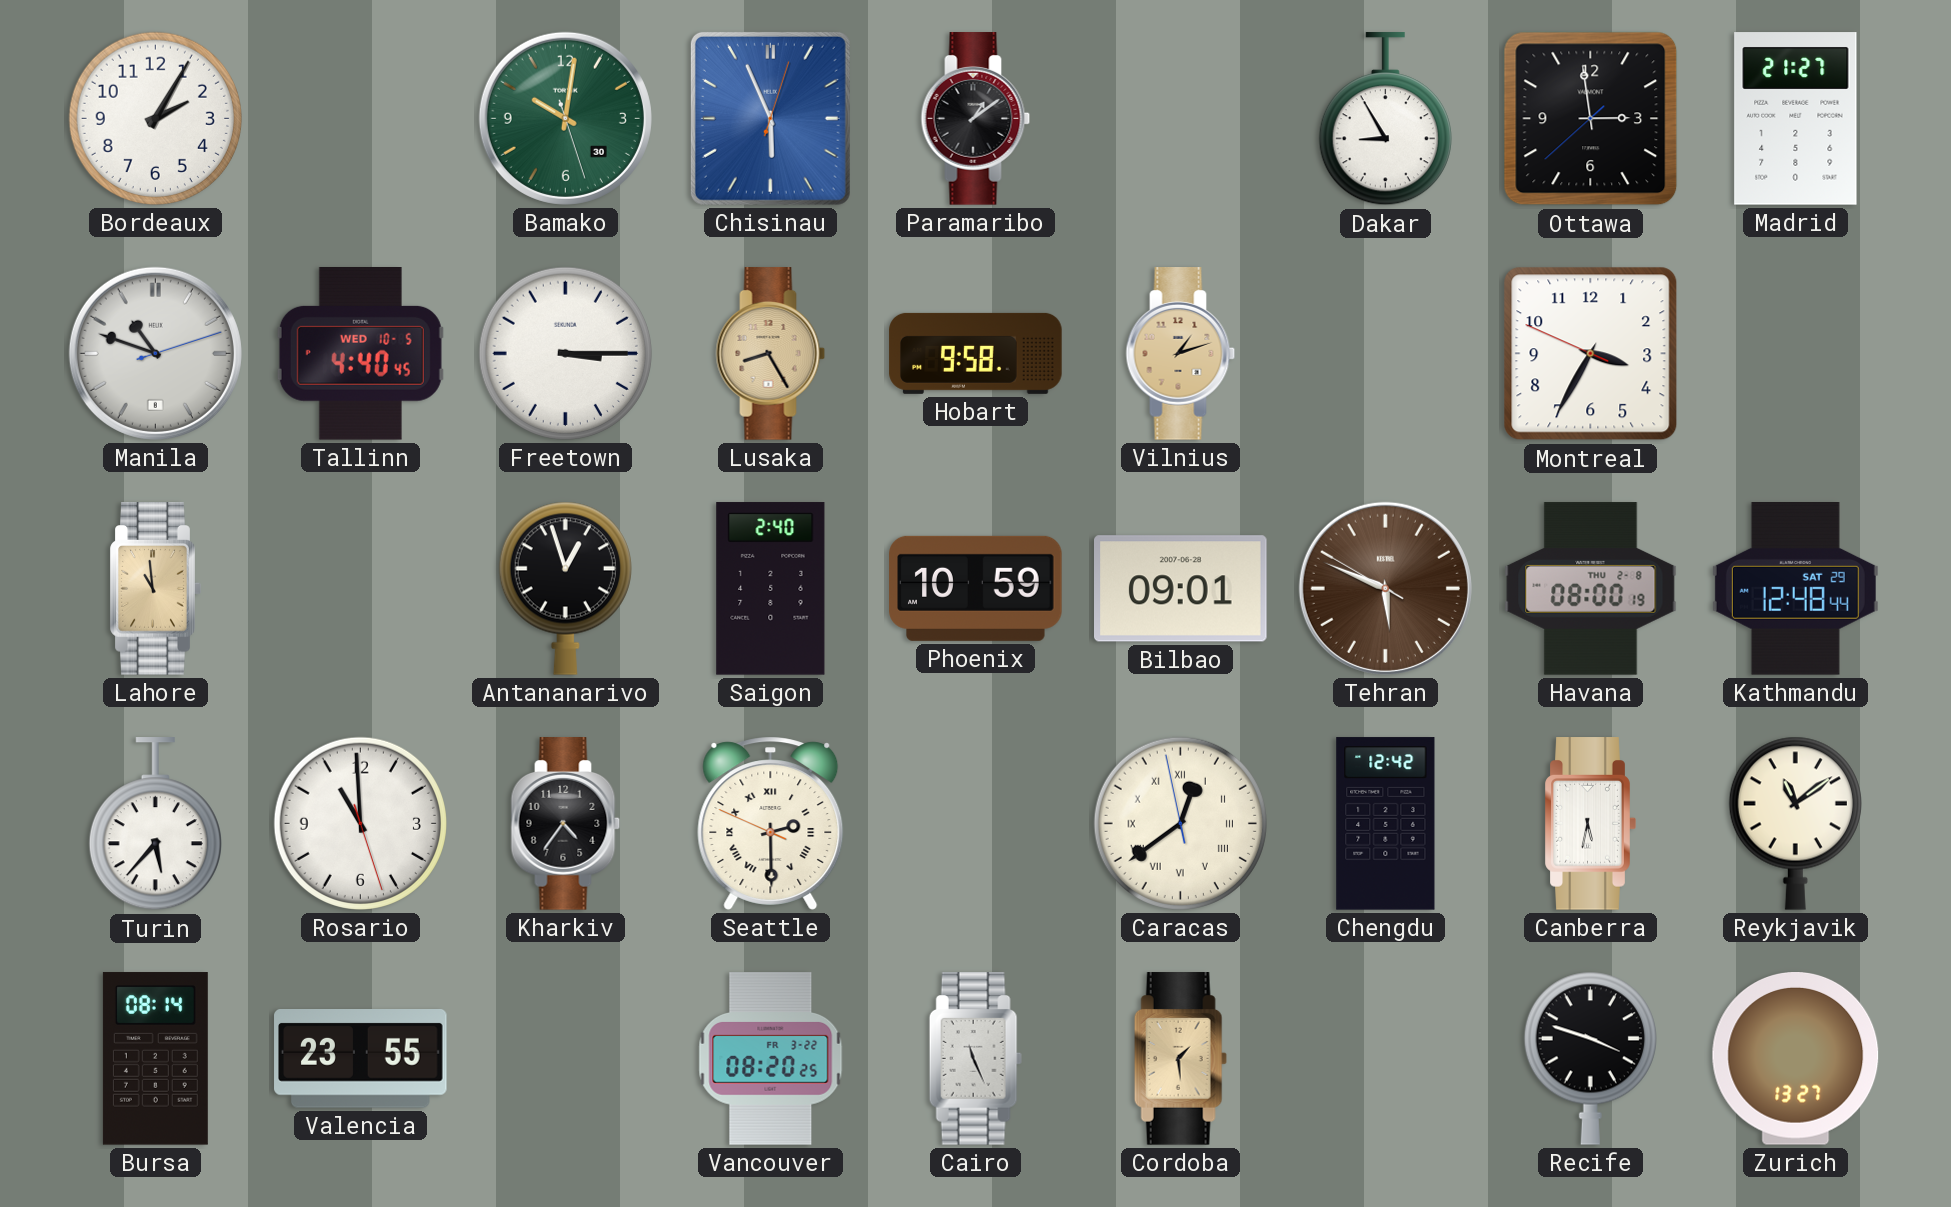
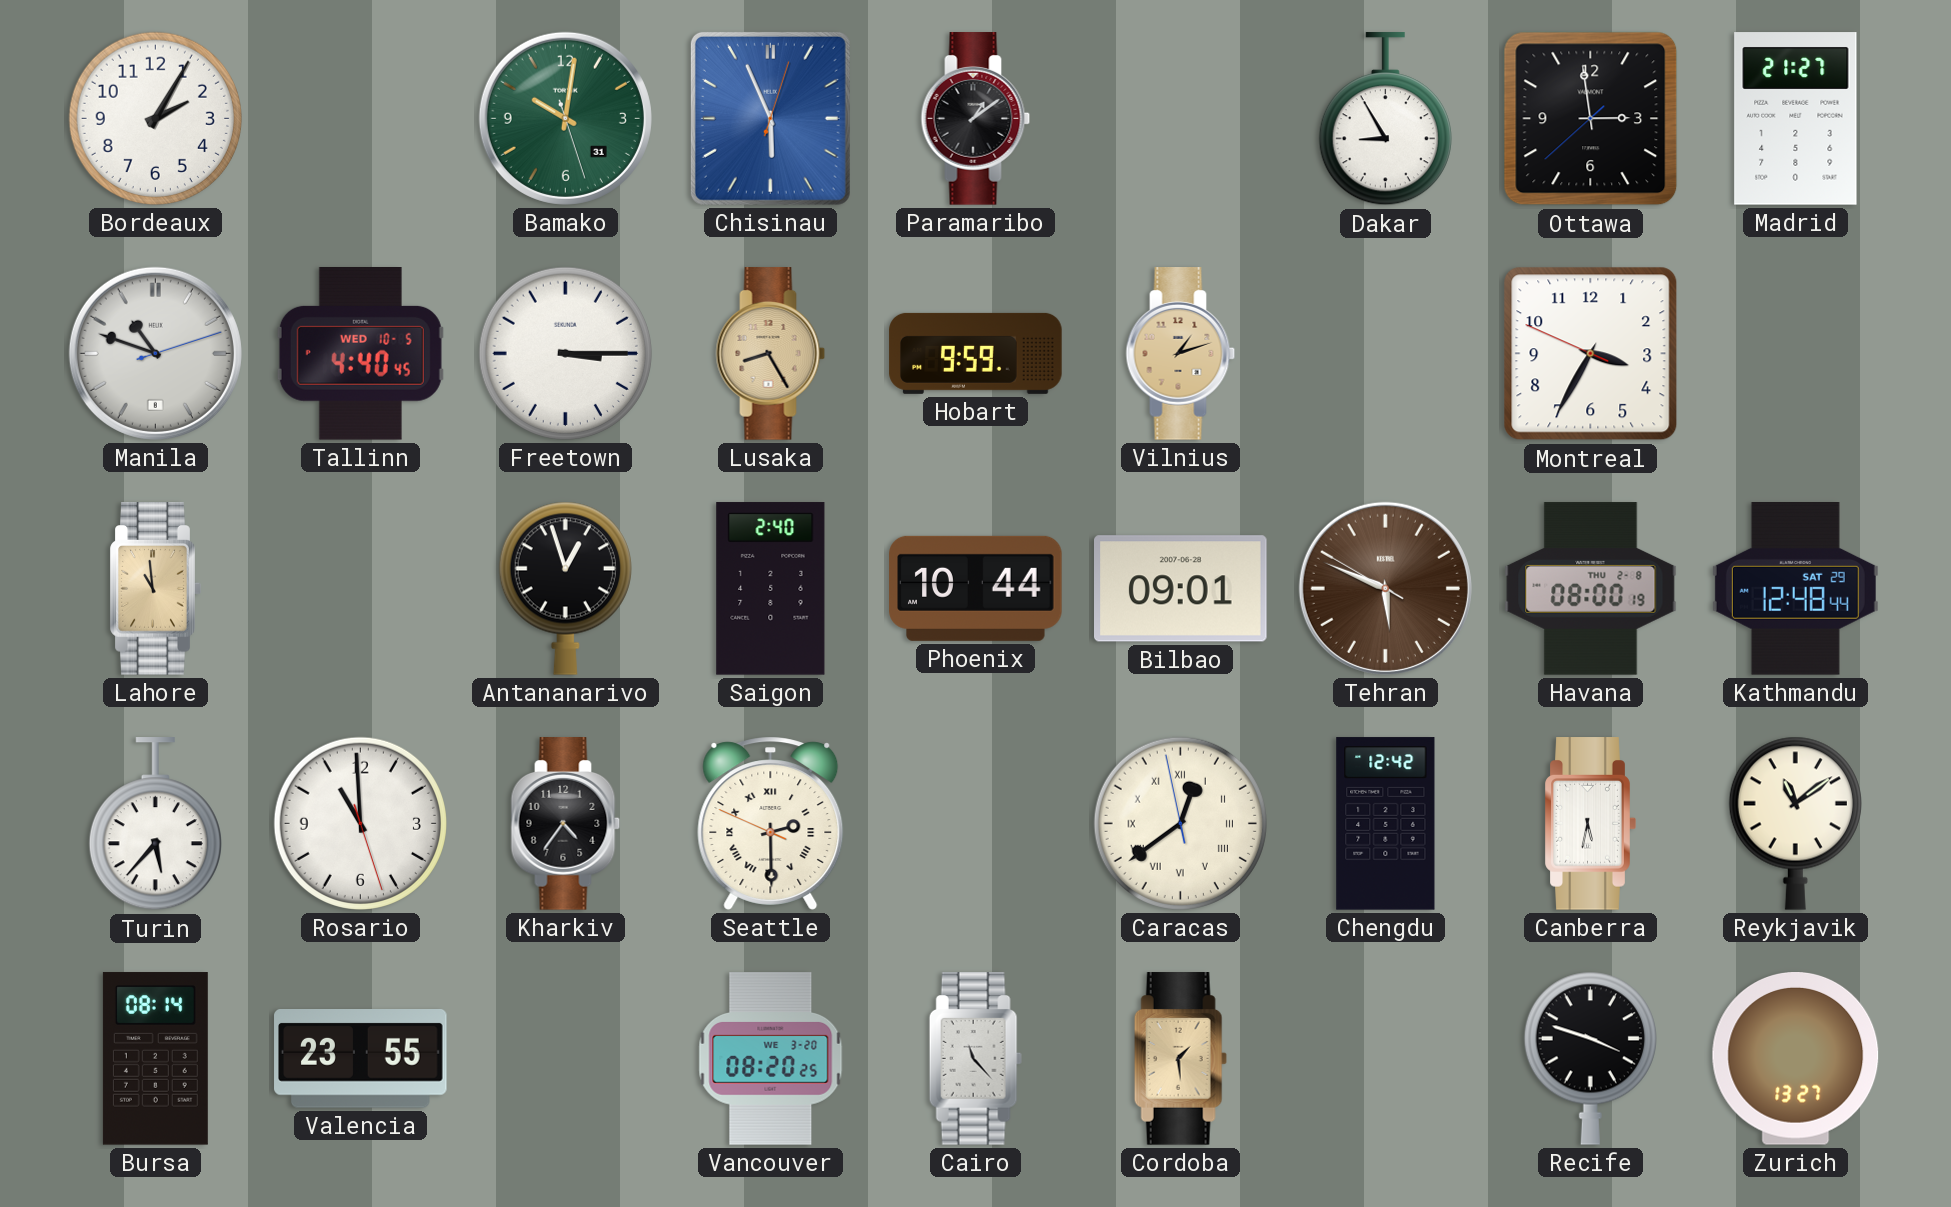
Bamako date: 30 -> 31 (565, 118)
Hobart: 9:58 -> 9:59 (976, 353)
Phoenix: 10:59 -> 10:44 (976, 588)
Vancouver date: FR 3-22 -> WE 3-20 (771, 1059)
Cairo: 11:26 -> 11:23 (975, 1059)
